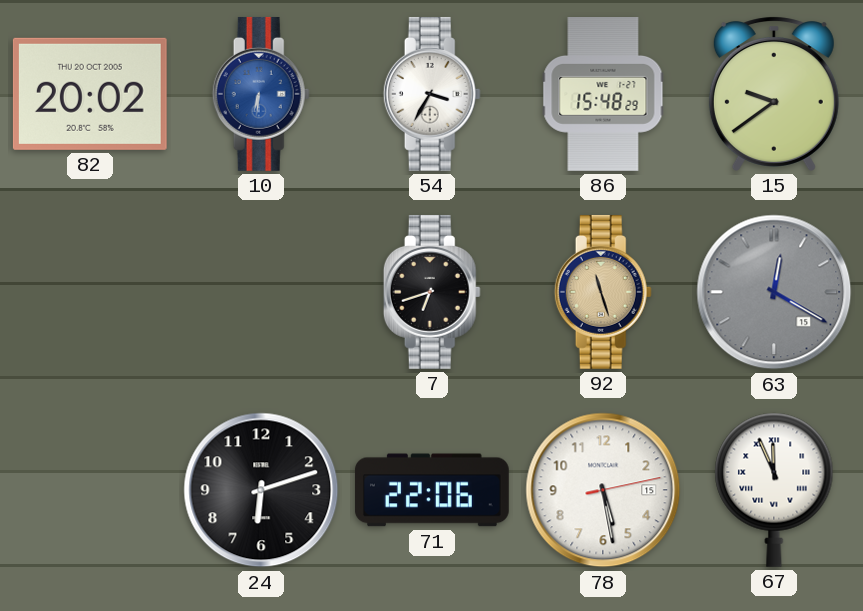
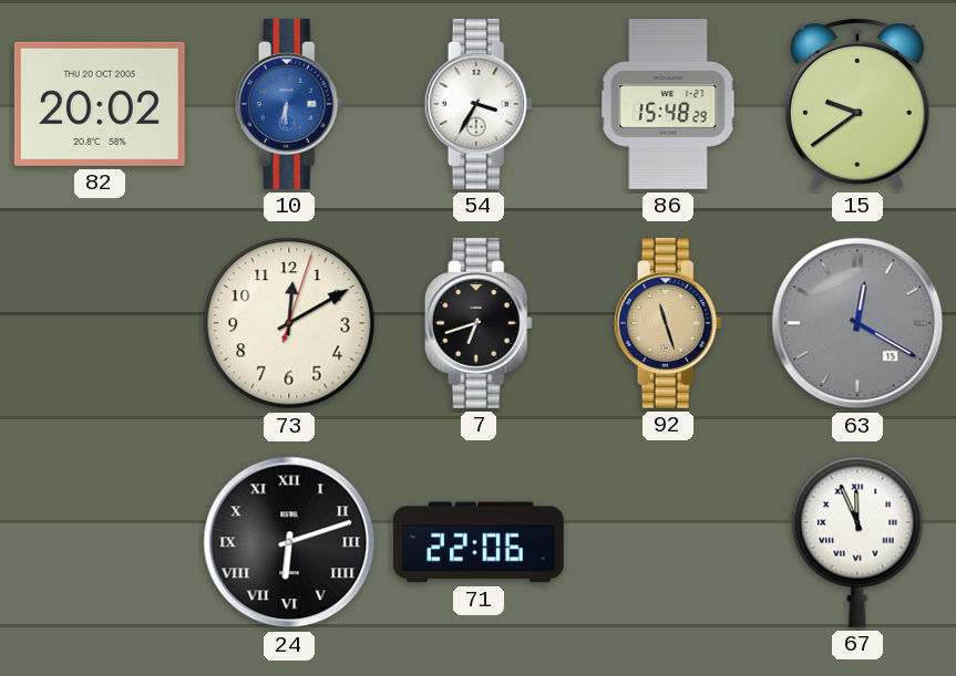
73: none -> 12:10 (289, 323)
24 numerals: Arabic -> Roman (289, 542)
78: 5:28 -> none (603, 490)
